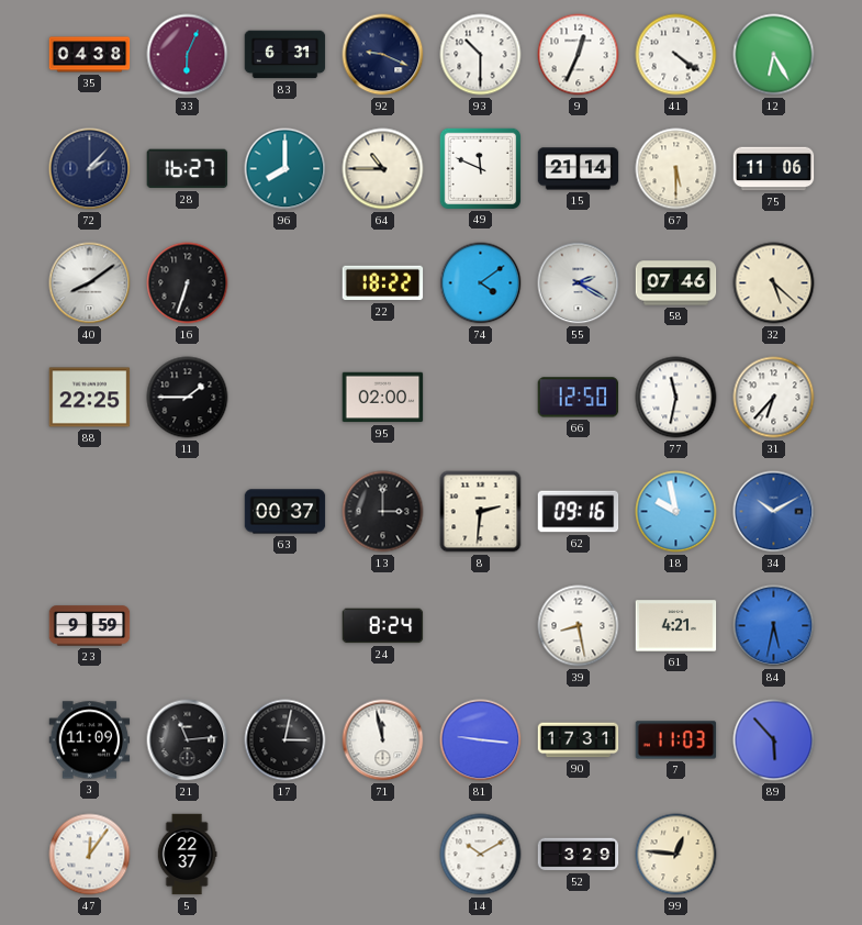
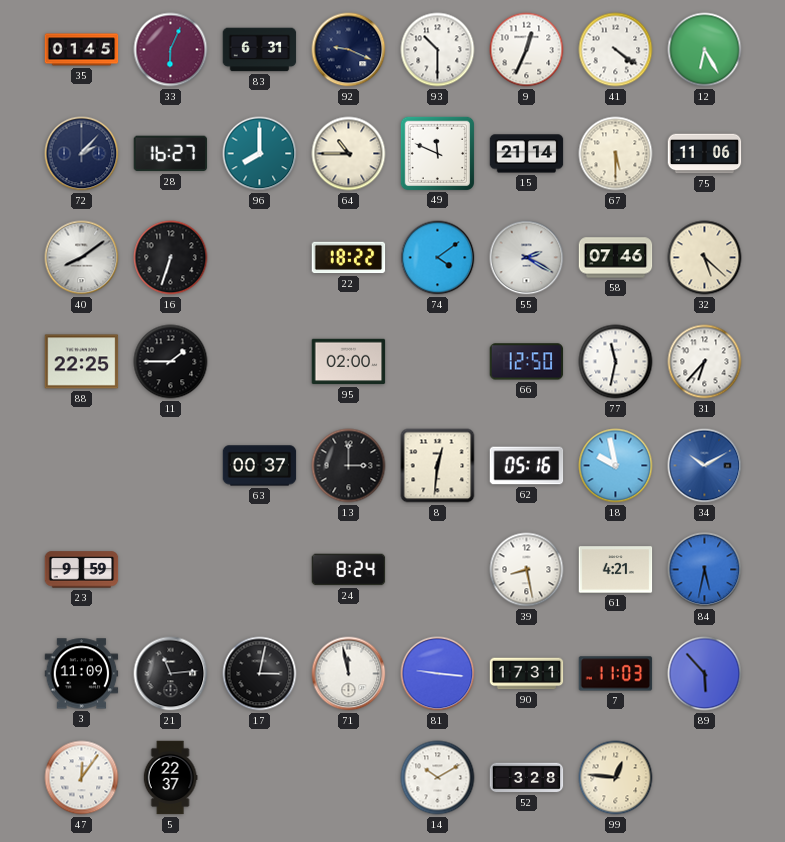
35: 04:38 -> 01:45 (82, 50)
8: 2:31 -> 12:31 (438, 466)
62: 09:16 -> 05:16 (527, 466)
52: 3:29 -> 3:28 (527, 778)
